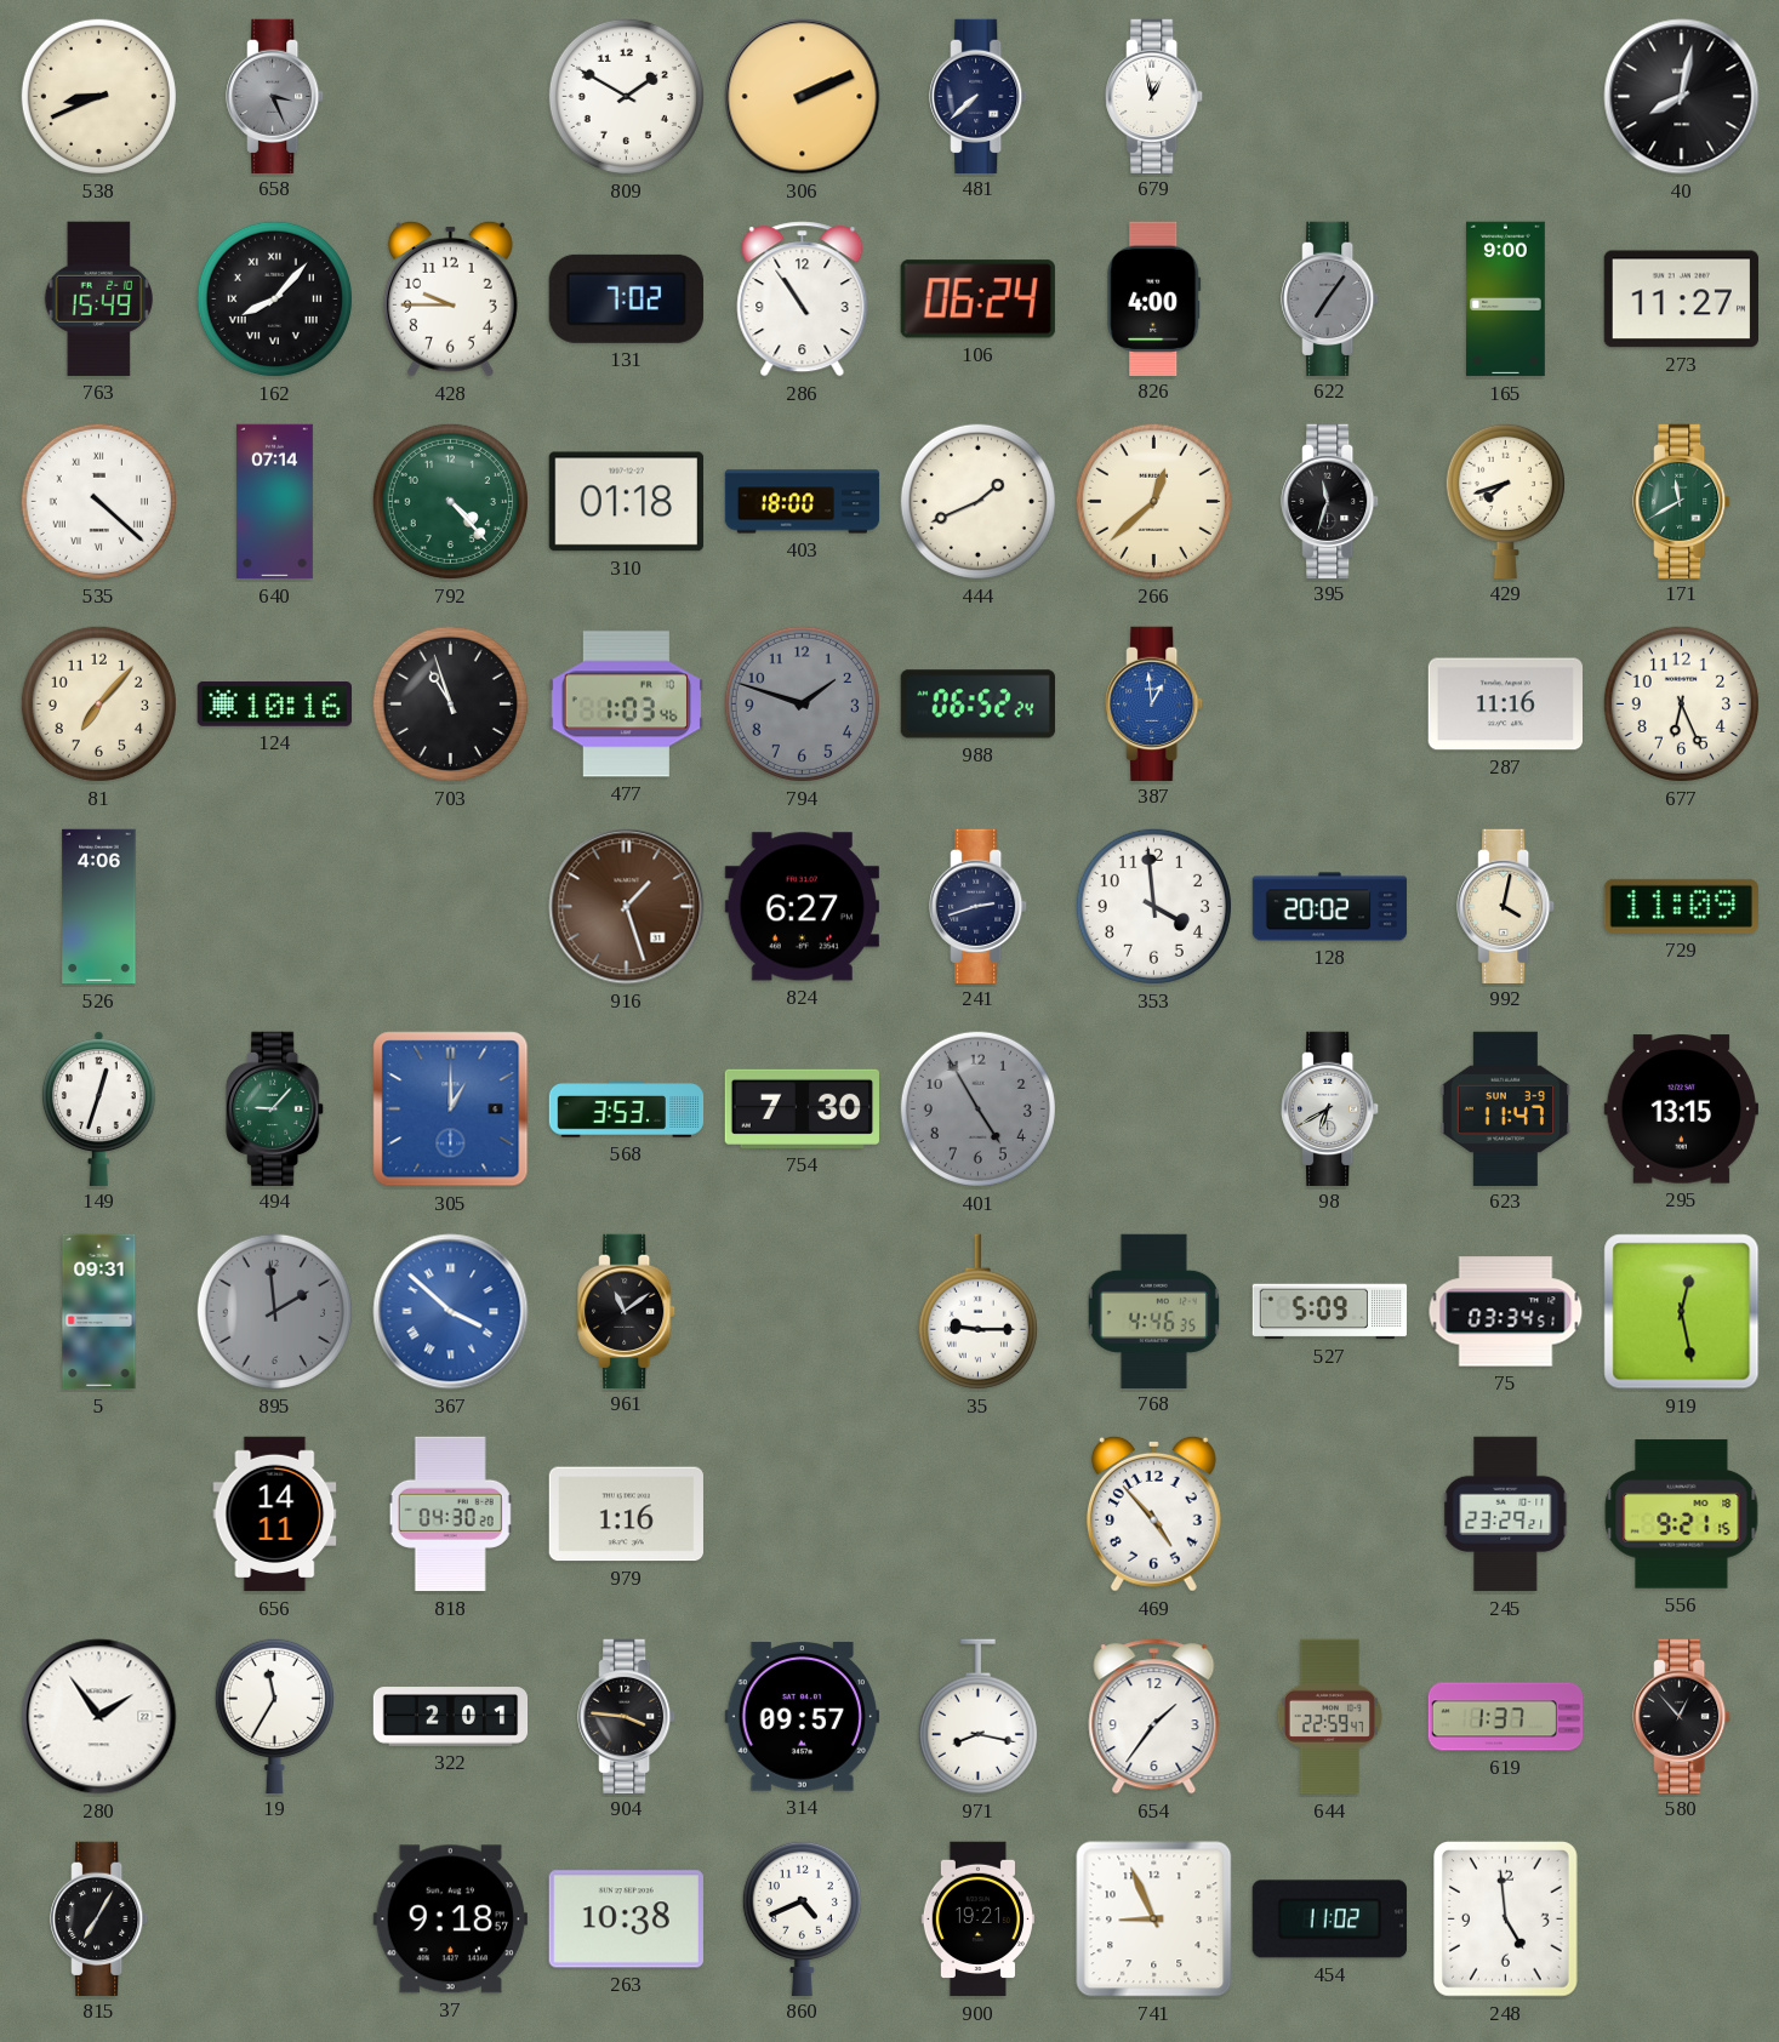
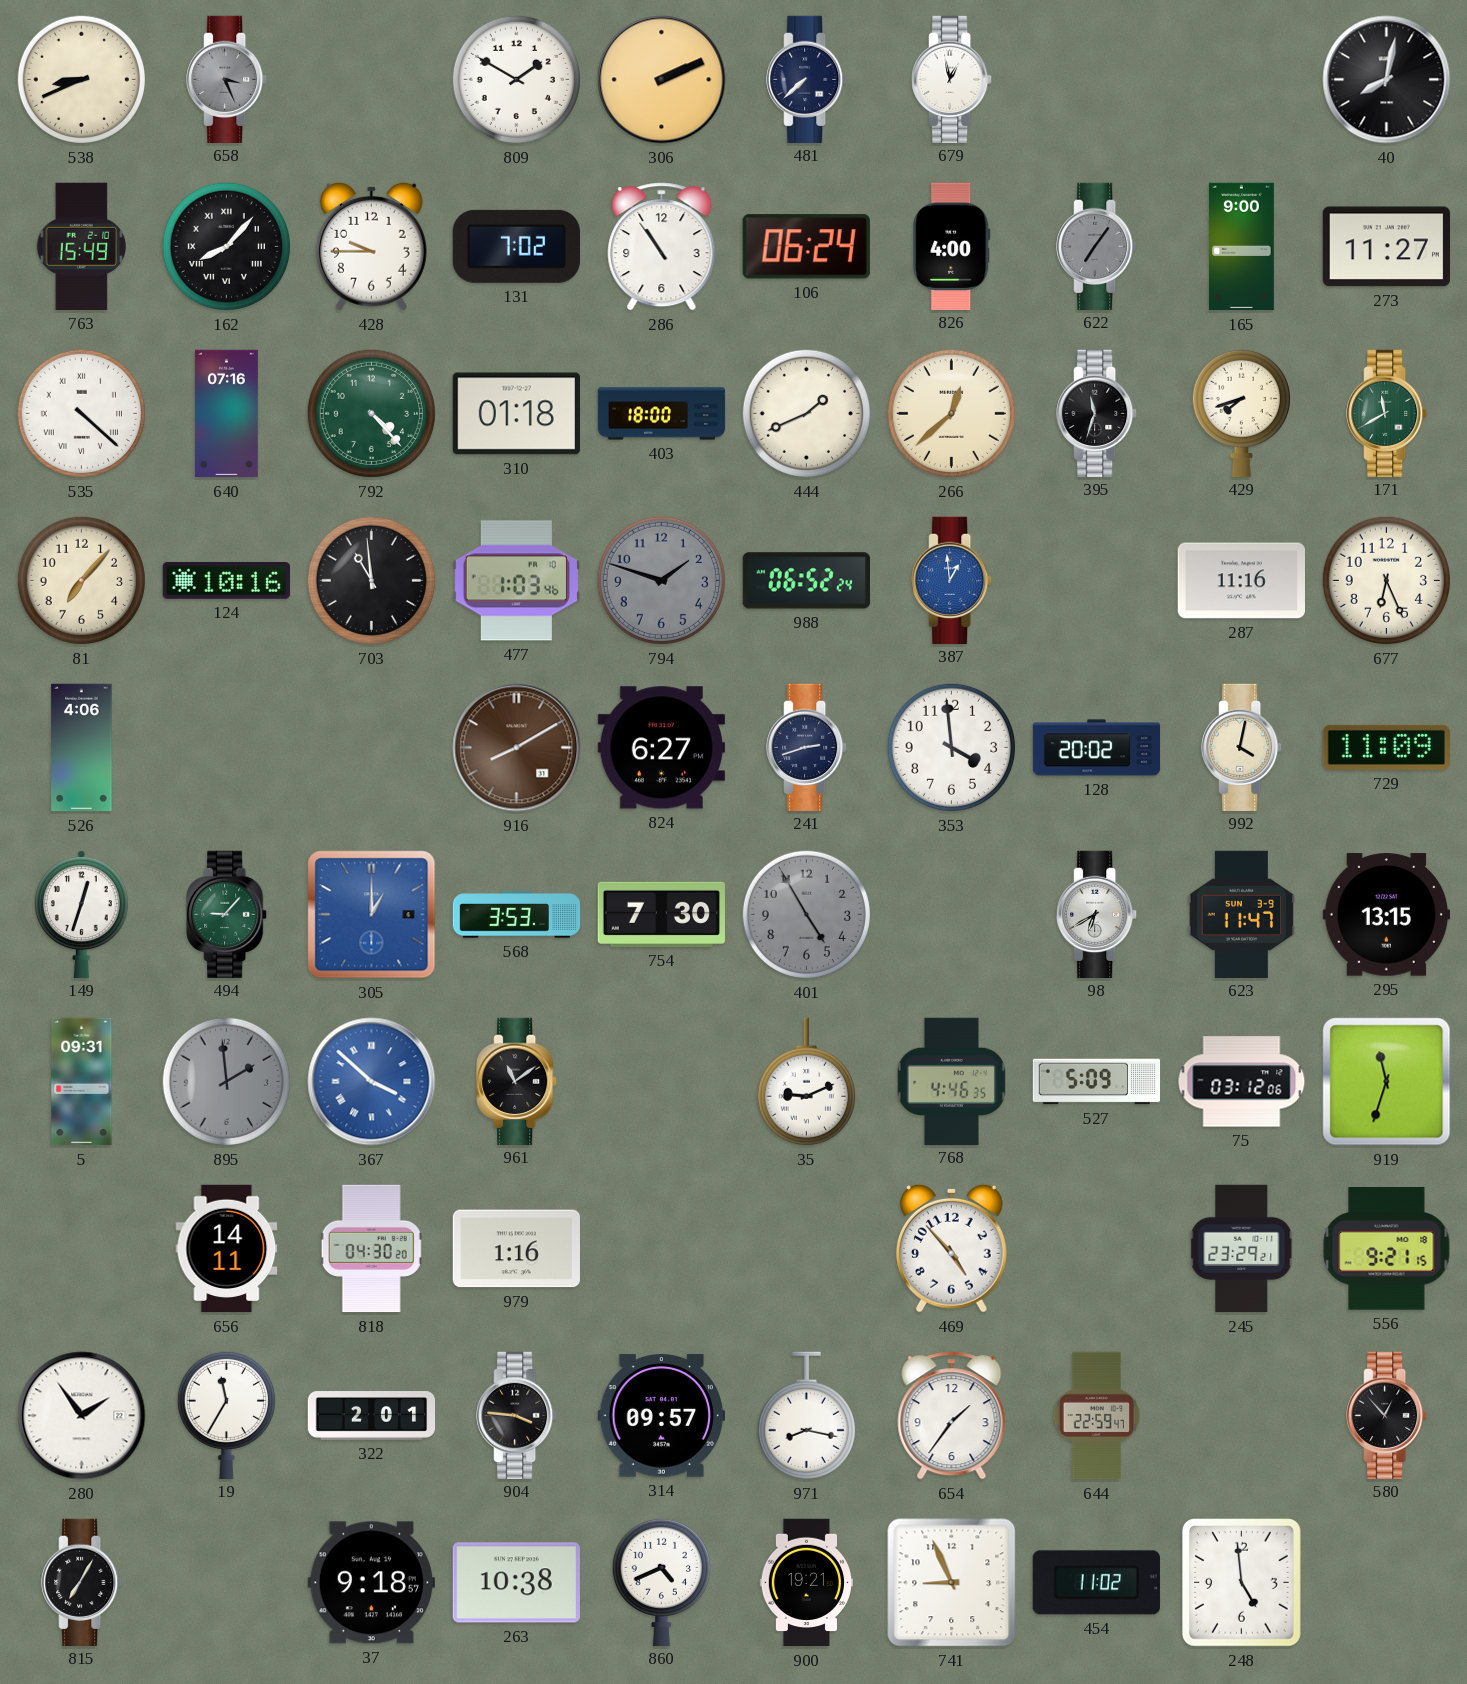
640: 07:14 -> 07:16 (226, 414)
703: 10:57 -> 10:59 (371, 580)
916: 1:27 -> 8:10 (517, 748)
35: 9:15 -> 9:11 (806, 1082)
75: 03:34 -> 03:12 (1242, 1082)
919: 12:28 -> 11:33 (1387, 1082)
619: 1:37 -> none (1506, 1717)
